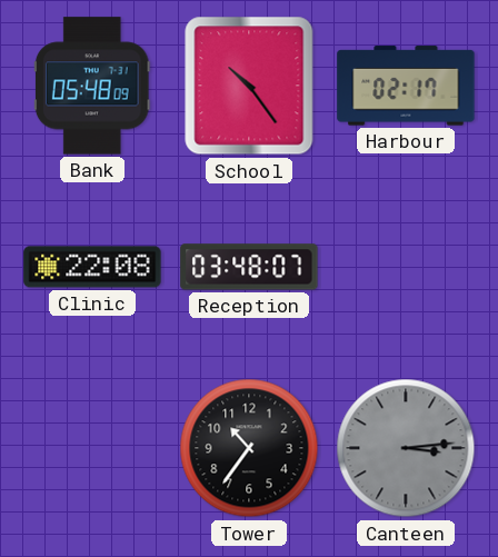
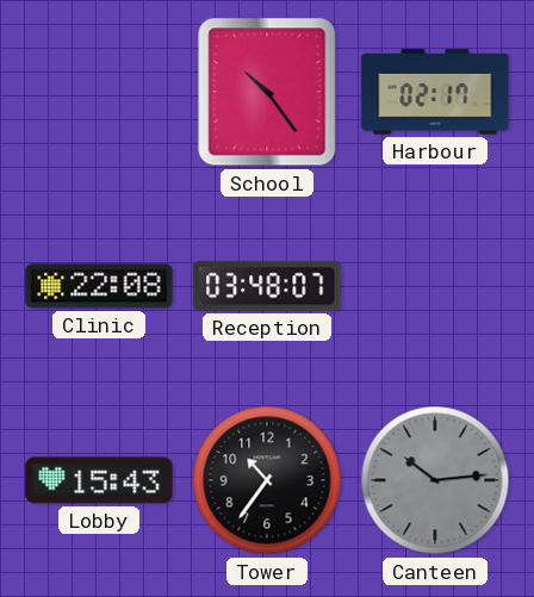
Bank: 05:48 -> none (92, 86)
Lobby: none -> 15:43 (99, 480)
Canteen: 3:14 -> 10:14 (435, 480)
